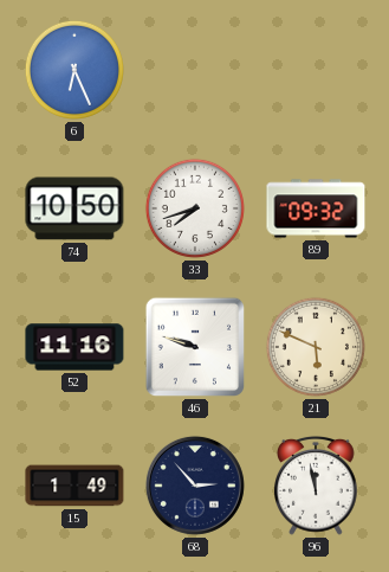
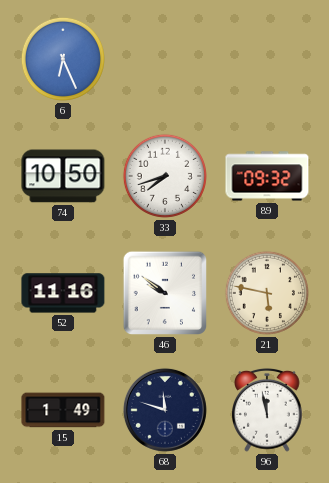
46: 9:48 -> 9:51 (165, 293)
21: 5:49 -> 5:47 (267, 293)
68: 2:53 -> 11:48 (165, 410)
